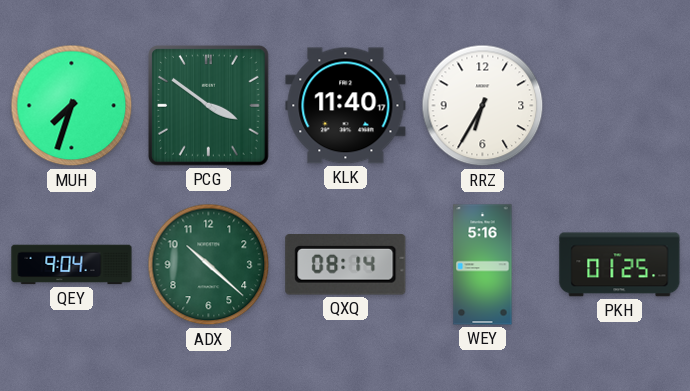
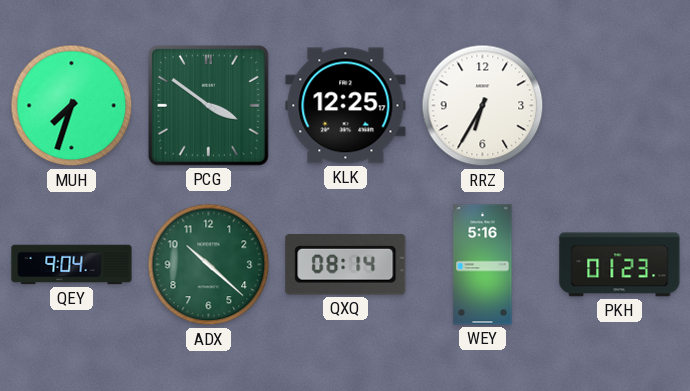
KLK: 11:40 -> 12:25 (346, 106)
PKH: 01:25 -> 01:23 (620, 265)
